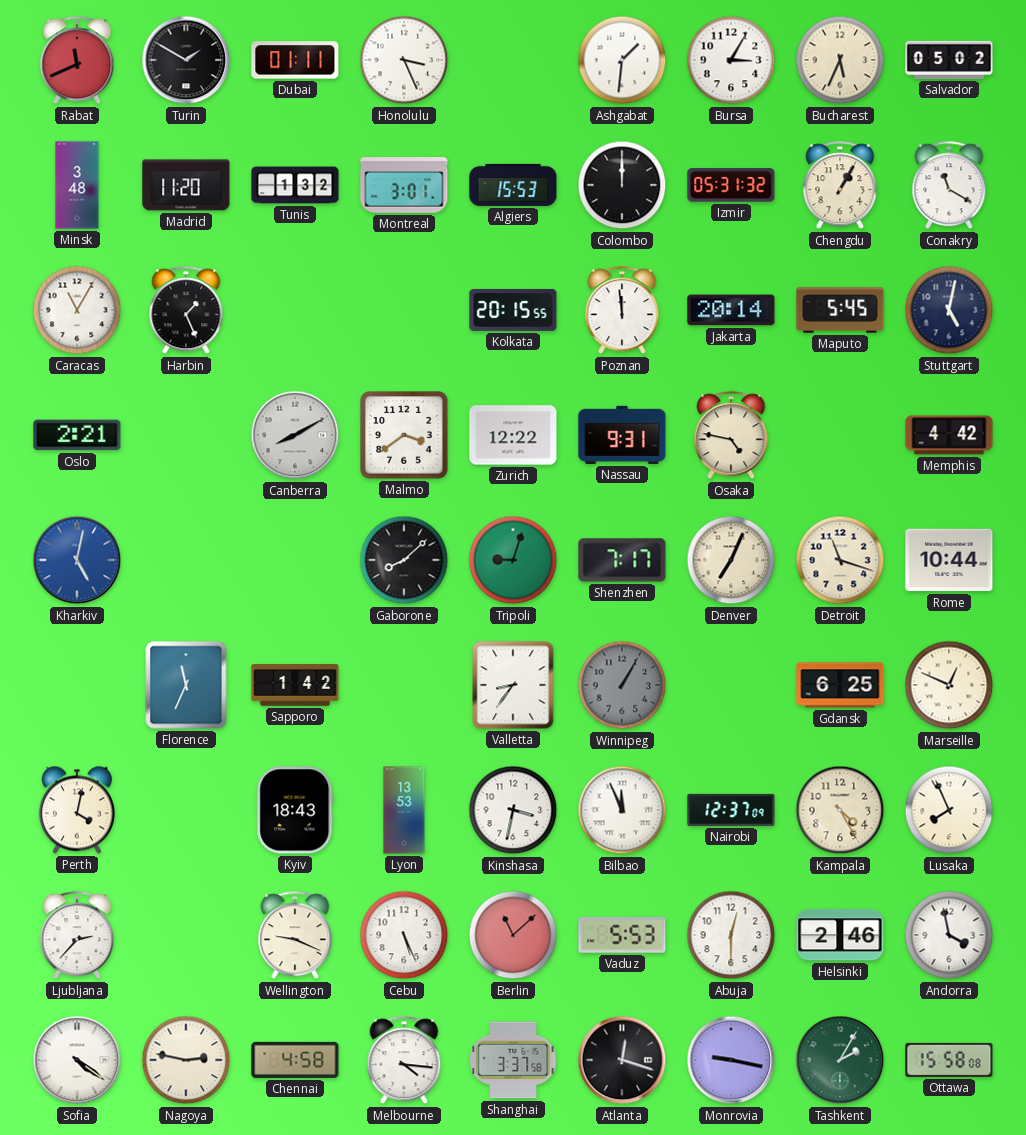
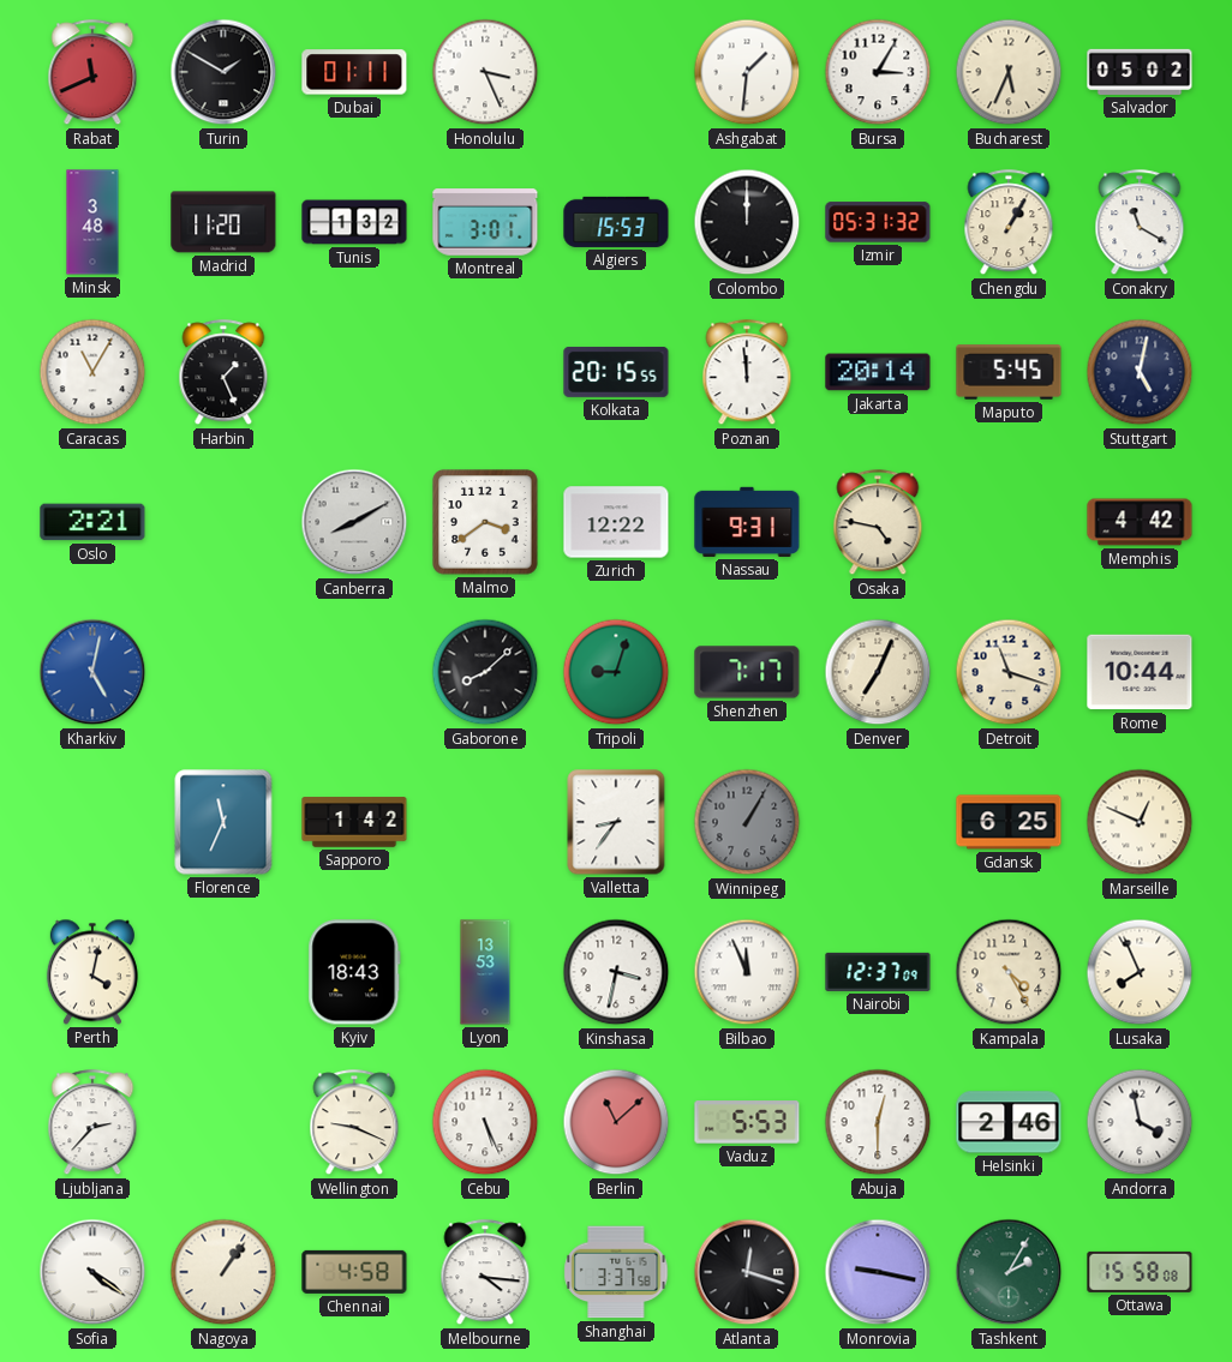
Nagoya: 2:47 -> 1:06 (223, 1272)
